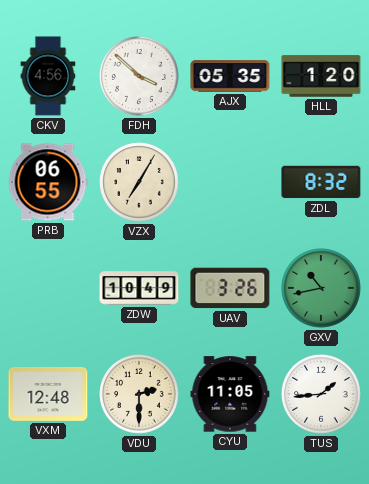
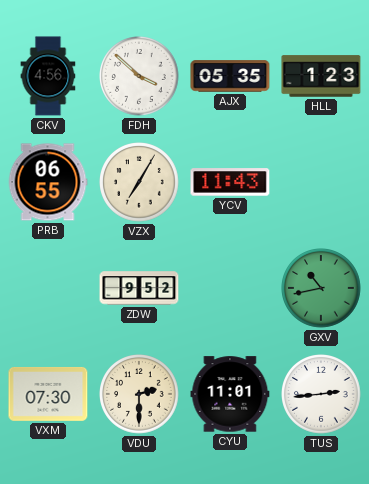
HLL: 1:20 -> 1:23 (321, 76)
YCV: none -> 11:43 (230, 182)
ZDL: 8:32 -> none (321, 182)
ZDW: 10:49 -> 9:52 (139, 288)
UAV: 3:26 -> none (230, 288)
VXM: 12:48 -> 07:30 (48, 394)
CYU: 11:05 -> 11:01 (230, 394)
TUS: 1:44 -> 2:44 (322, 395)
